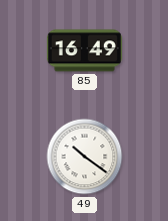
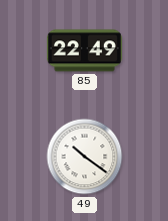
85: 16:49 -> 22:49 (84, 51)
